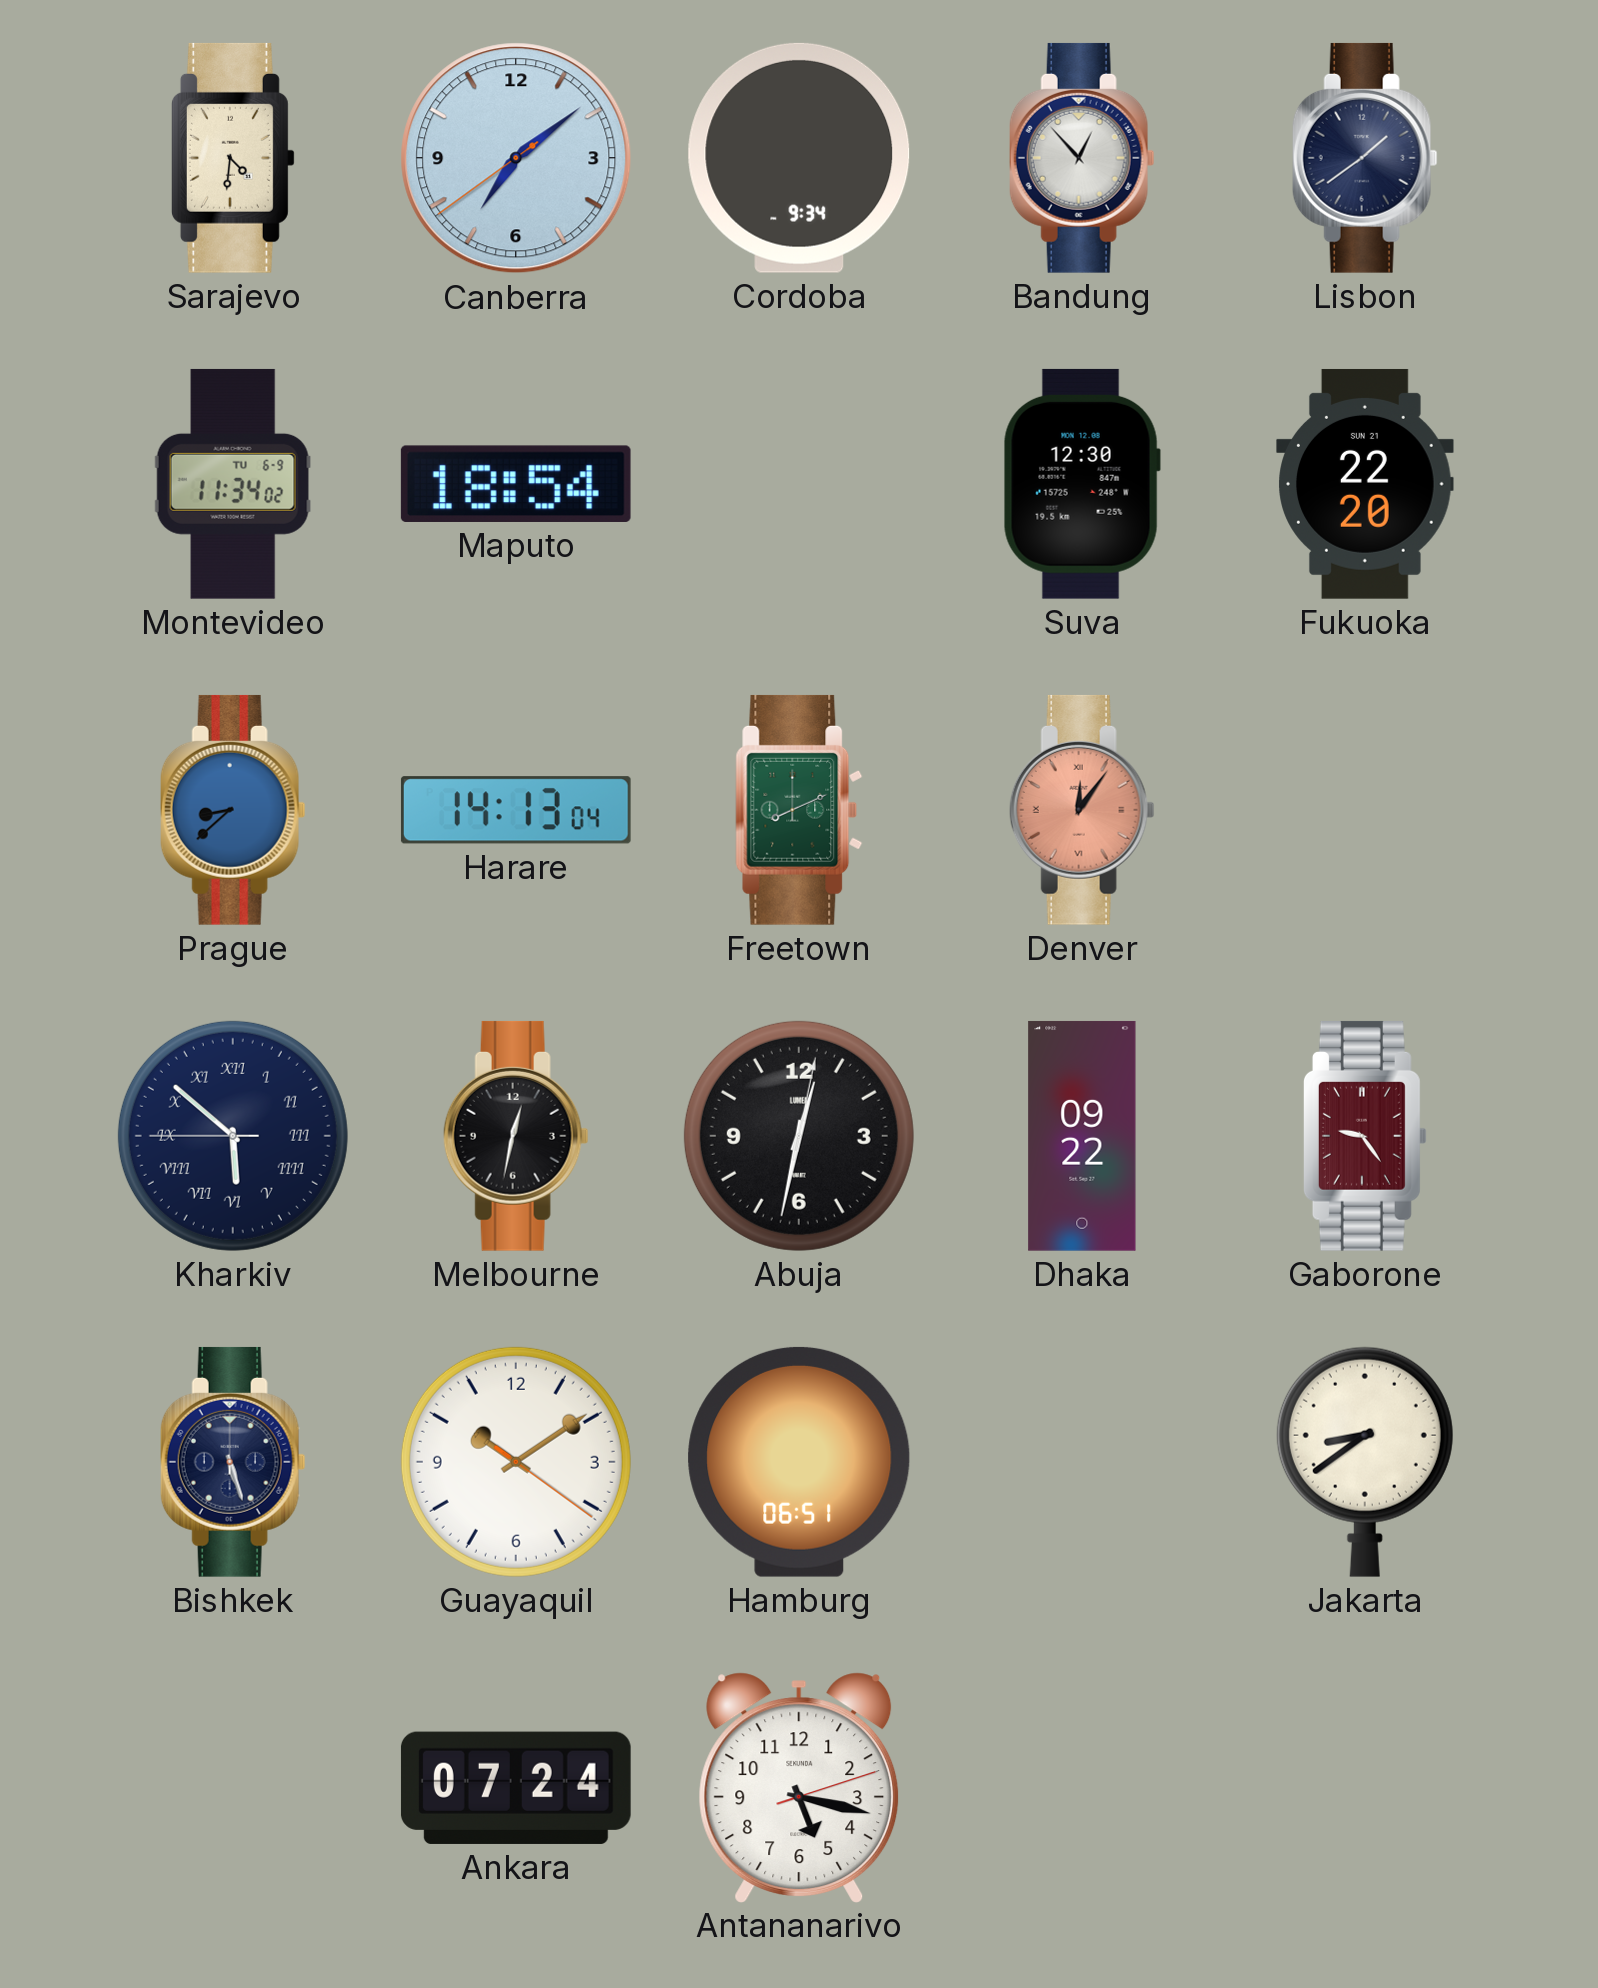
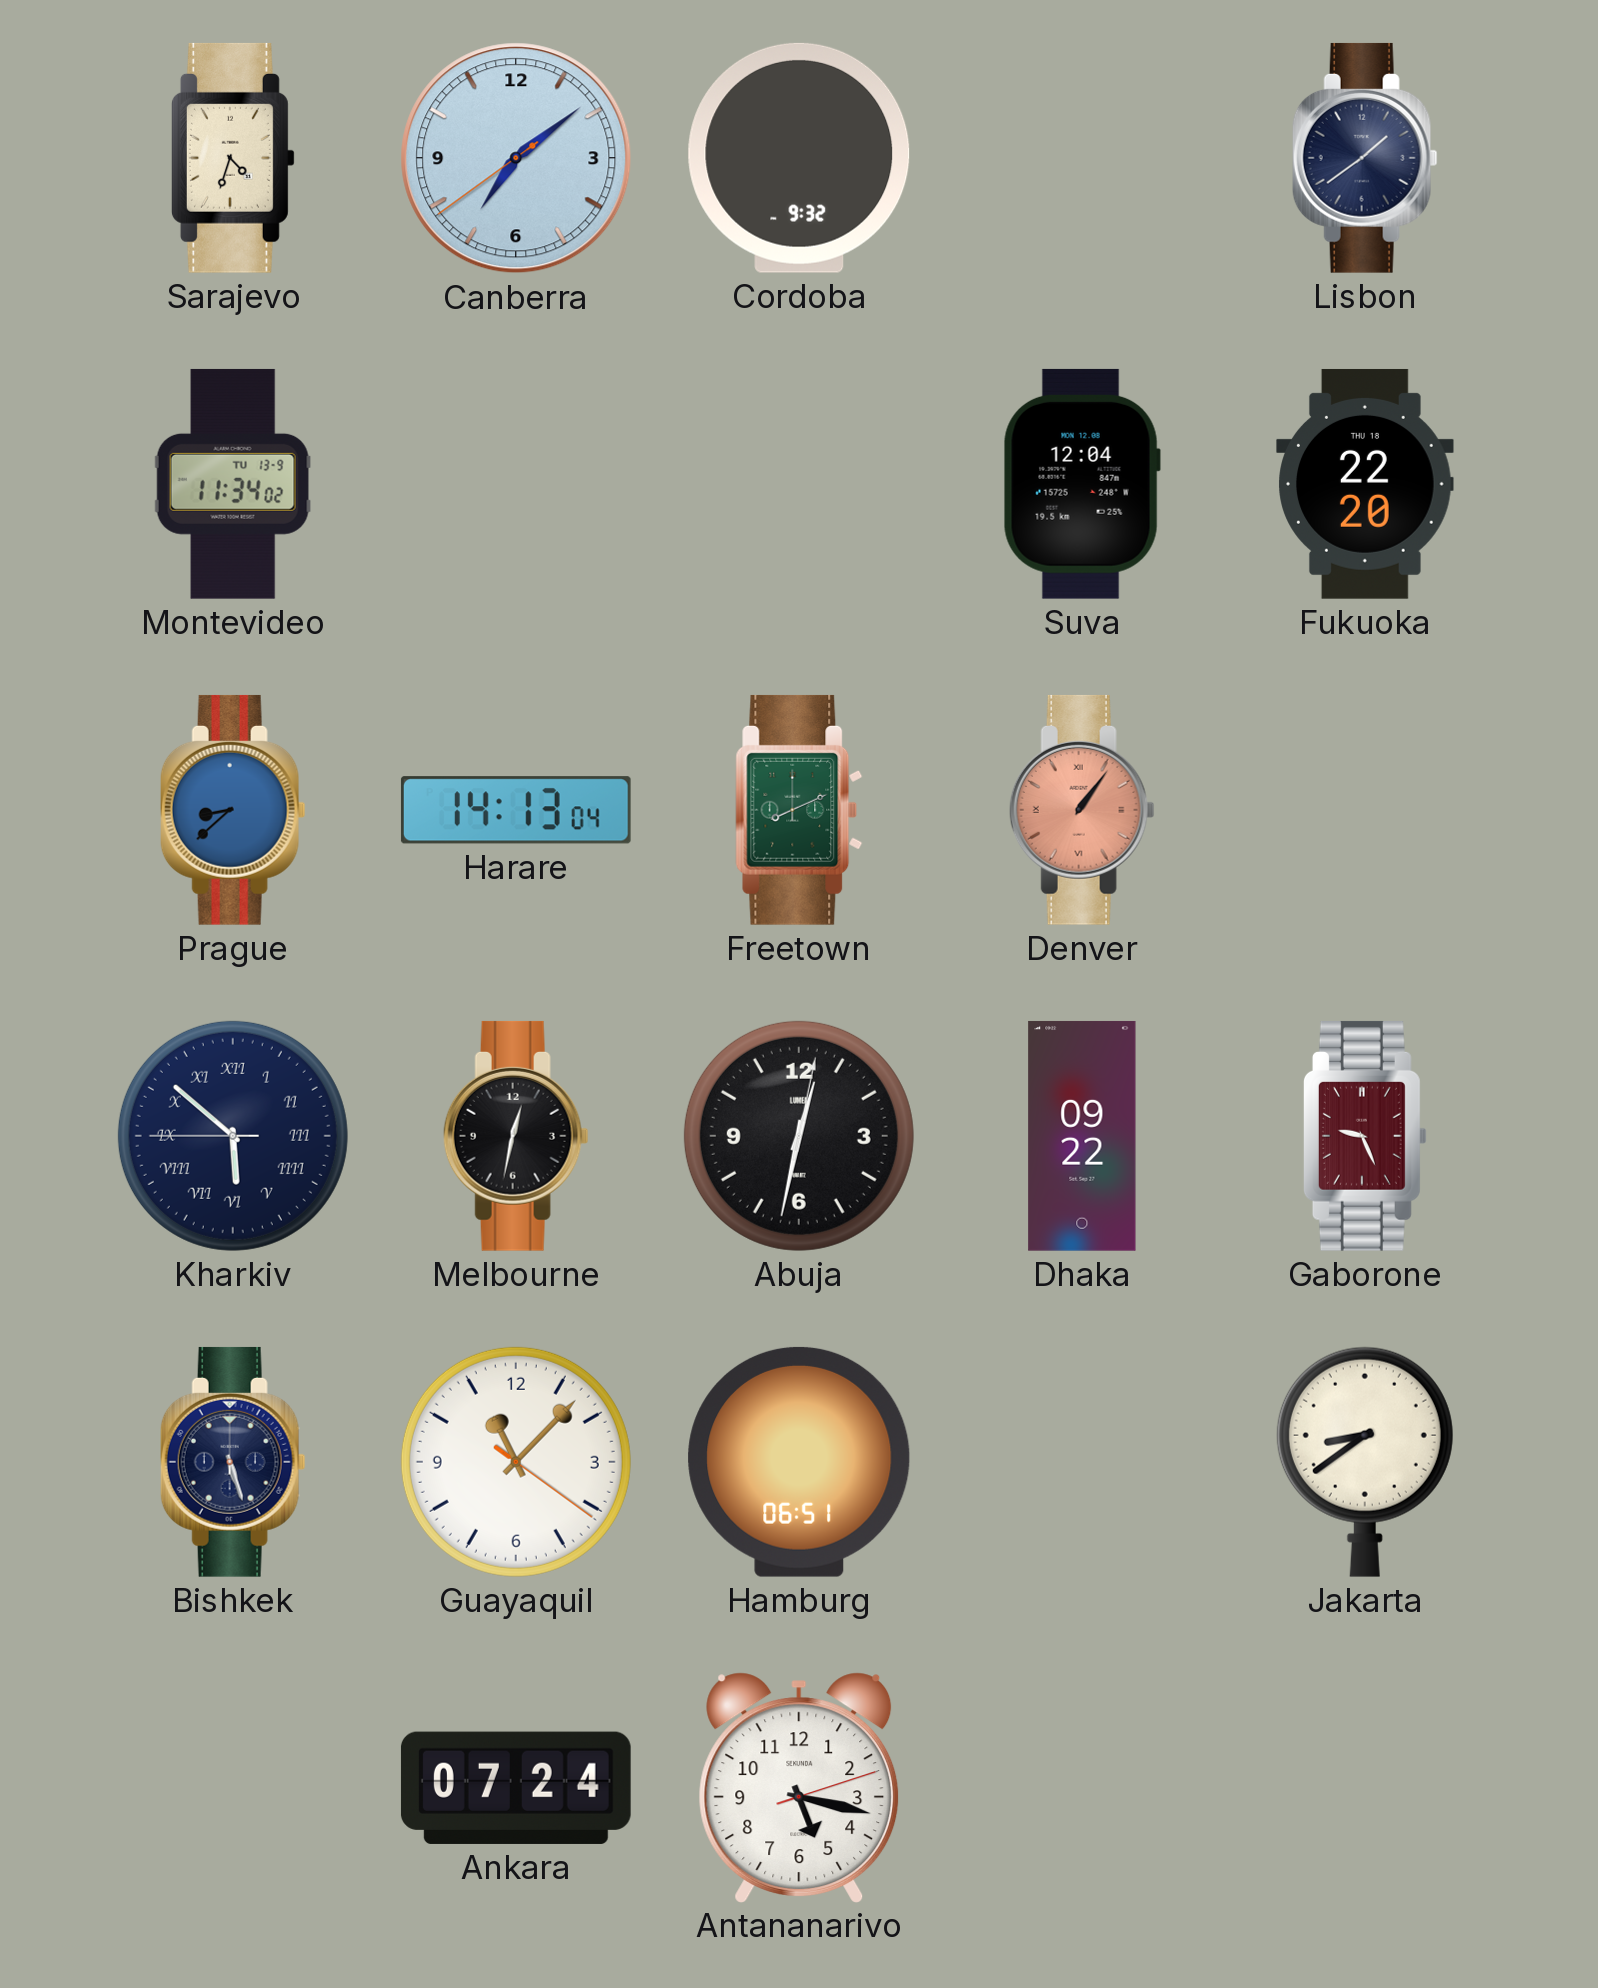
Sarajevo: 4:31 -> 4:33 (233, 158)
Cordoba: 9:34 -> 9:32 (799, 158)
Bandung: 12:53 -> none (1082, 158)
Montevideo date: TU 6-9 -> TU 13-9 (233, 484)
Maputo: 18:54 -> none (516, 484)
Suva: 12:30 -> 12:04 (1082, 484)
Fukuoka date: SUN 21 -> THU 18 (1365, 484)
Denver: 12:06 -> 1:06 (1082, 810)
Gaborone: 9:24 -> 9:26 (1365, 1136)
Guayaquil: 10:09 -> 11:07 (516, 1462)
